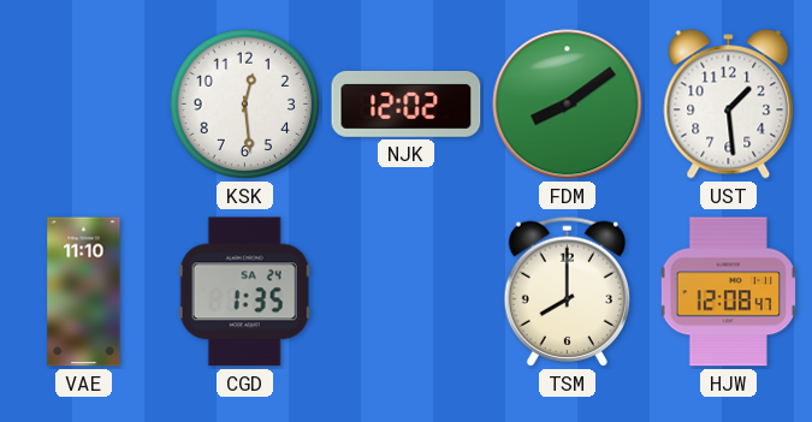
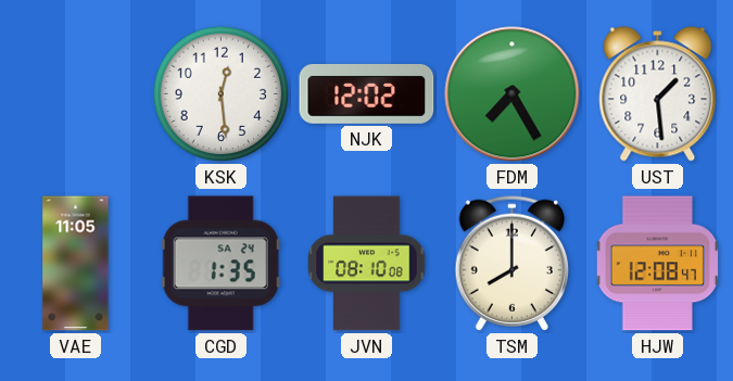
FDM: 8:09 -> 7:25 (513, 94)
VAE: 11:10 -> 11:05 (76, 264)
JVN: none -> 08:10 (367, 264)
